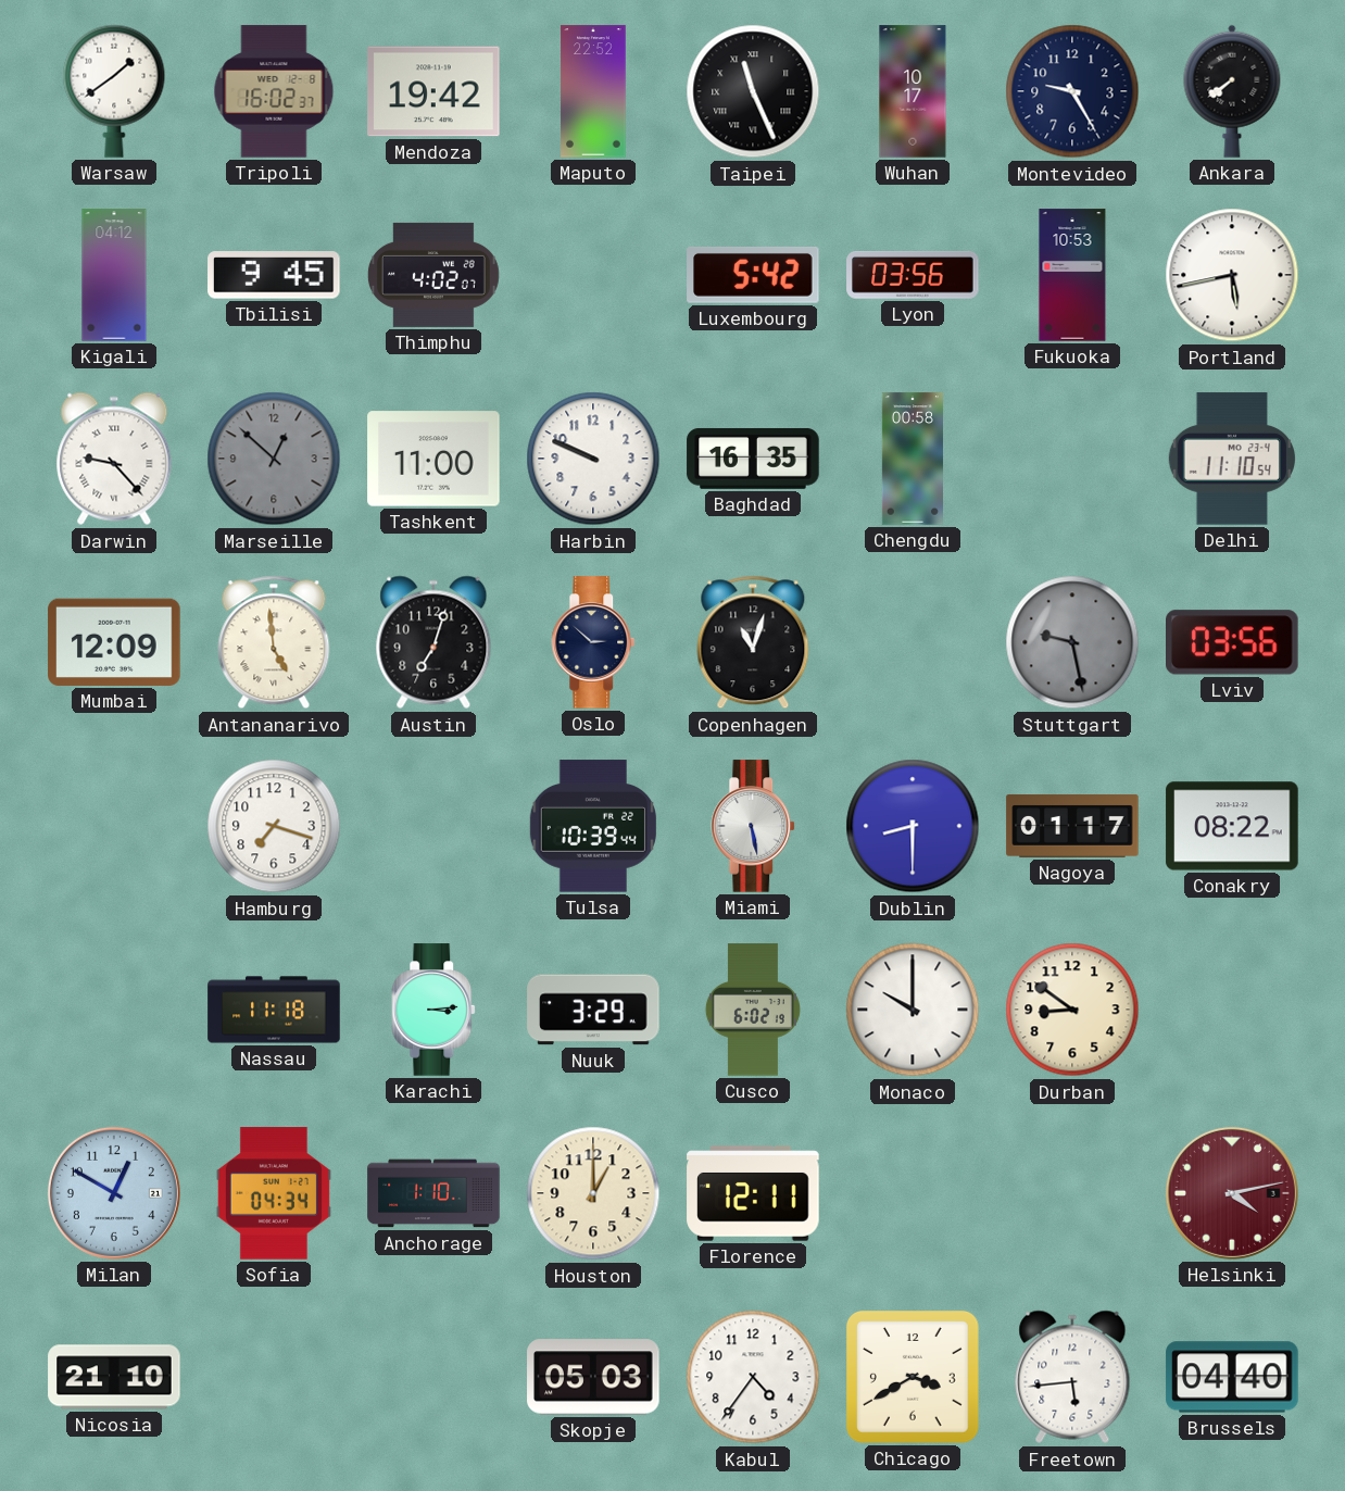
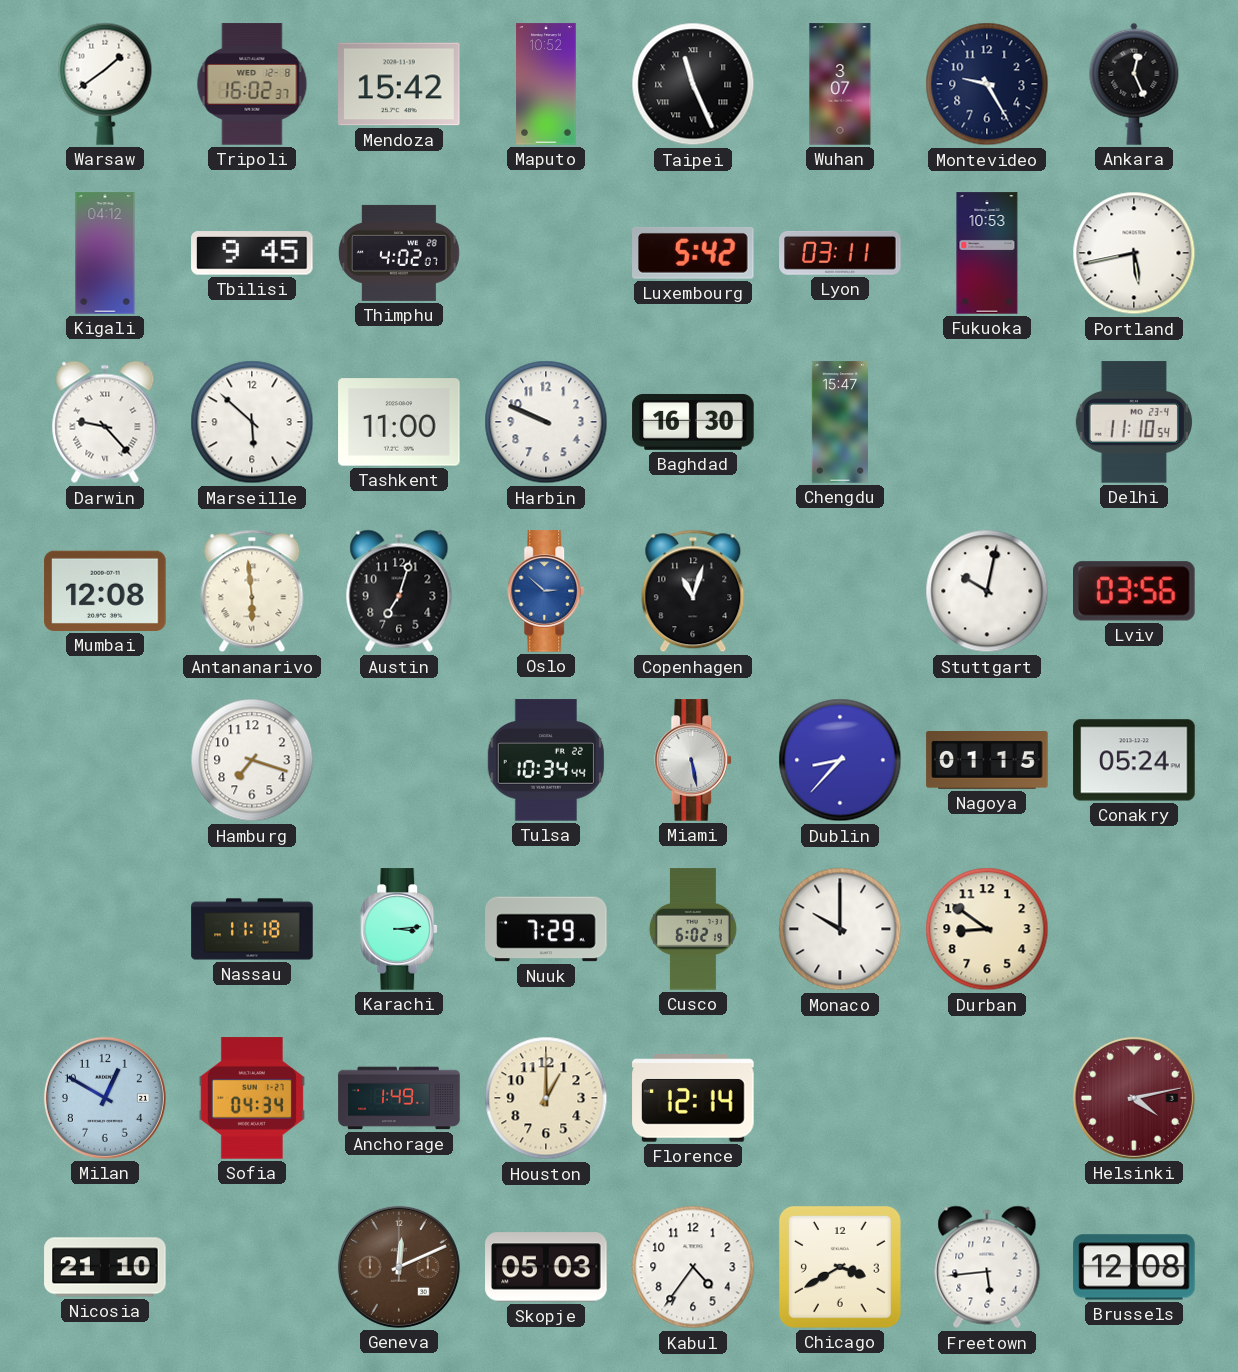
Mendoza: 19:42 -> 15:42 (399, 84)
Maputo: 22:52 -> 10:52 (546, 84)
Wuhan: 10:17 -> 3:07 (840, 84)
Ankara: 7:39 -> 12:26 (1134, 84)
Lyon: 03:56 -> 03:11 (840, 253)
Marseille: 12:52 -> 5:52 (252, 422)
Marseille dial: grey -> white (252, 422)
Baghdad: 16:35 -> 16:30 (693, 422)
Chengdu: 00:58 -> 15:47 (840, 422)
Mumbai: 12:09 -> 12:08 (105, 591)
Antananarivo: 4:59 -> 5:59 (252, 591)
Oslo dial: navy -> blue (547, 591)
Stuttgart: 9:28 -> 10:02 (987, 591)
Stuttgart dial: grey -> white (987, 591)
Tulsa: 10:39 -> 10:34 (546, 760)
Dublin: 8:30 -> 8:37 (840, 760)
Nagoya: 01:17 -> 01:15 (987, 761)
Conakry: 08:22 -> 05:24 (1134, 760)
Nuuk: 3:29 -> 7:29 (546, 929)
Anchorage: 1:10 -> 1:49 (399, 1098)
Florence: 12:11 -> 12:14 (693, 1098)
Geneva: none -> 12:11 (399, 1267)
Brussels: 04:40 -> 12:08 (1134, 1267)
